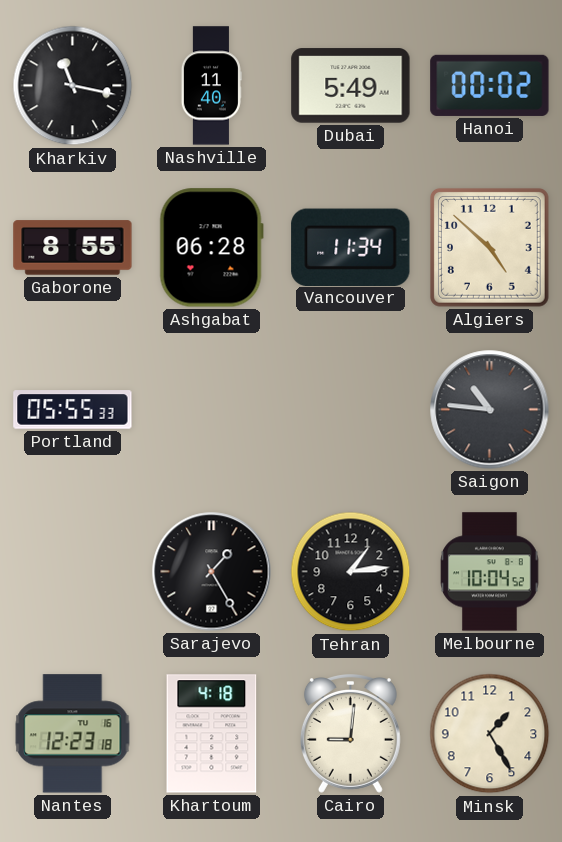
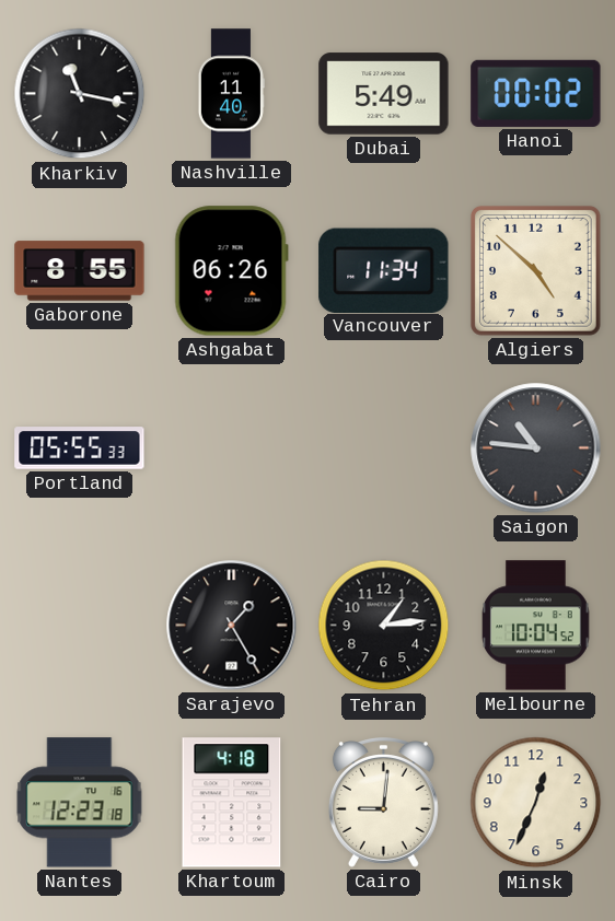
Ashgabat: 06:28 -> 06:26 (231, 271)
Minsk: 1:25 -> 12:34 (536, 803)
